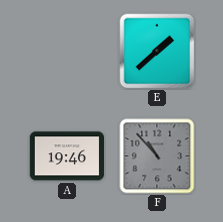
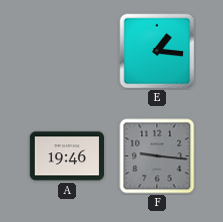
E: 1:38 -> 1:16 (157, 51)
F: 10:53 -> 9:16 (157, 156)
